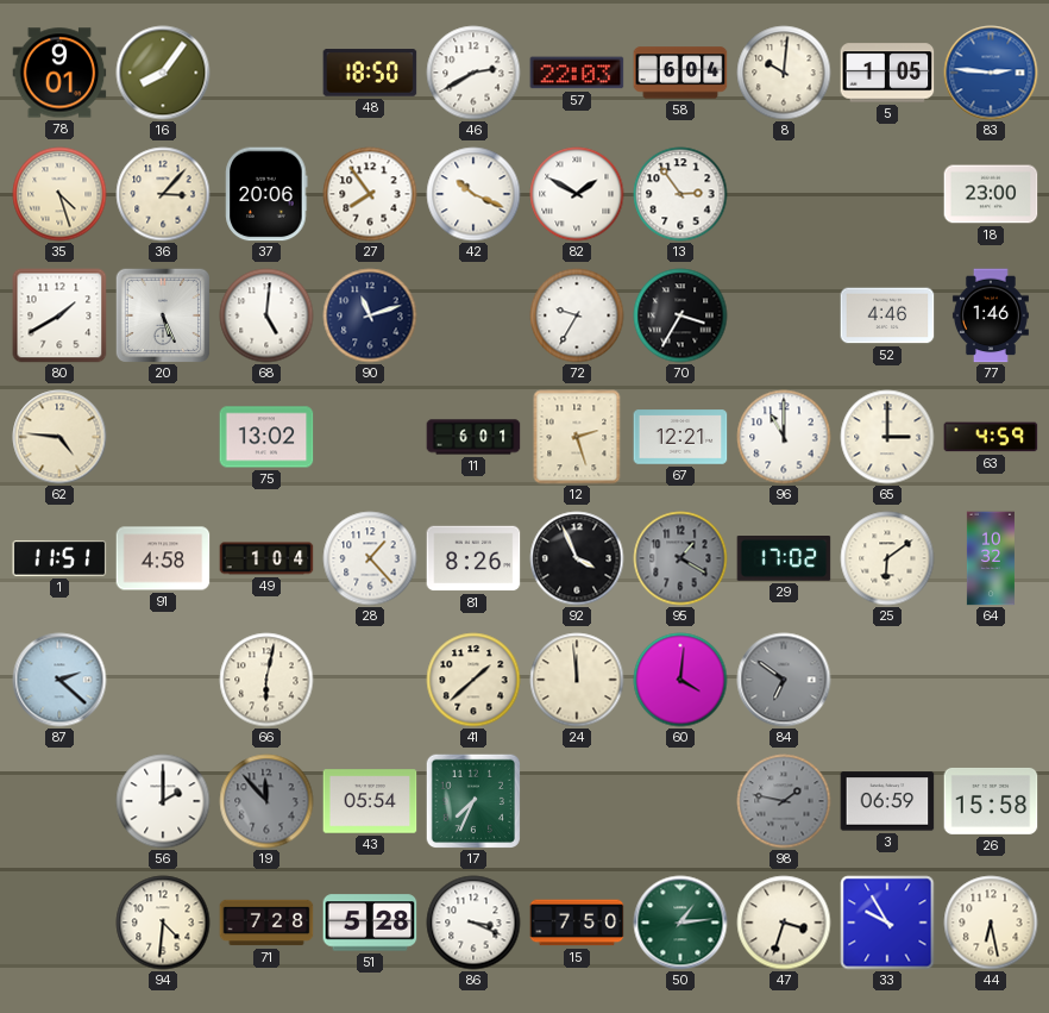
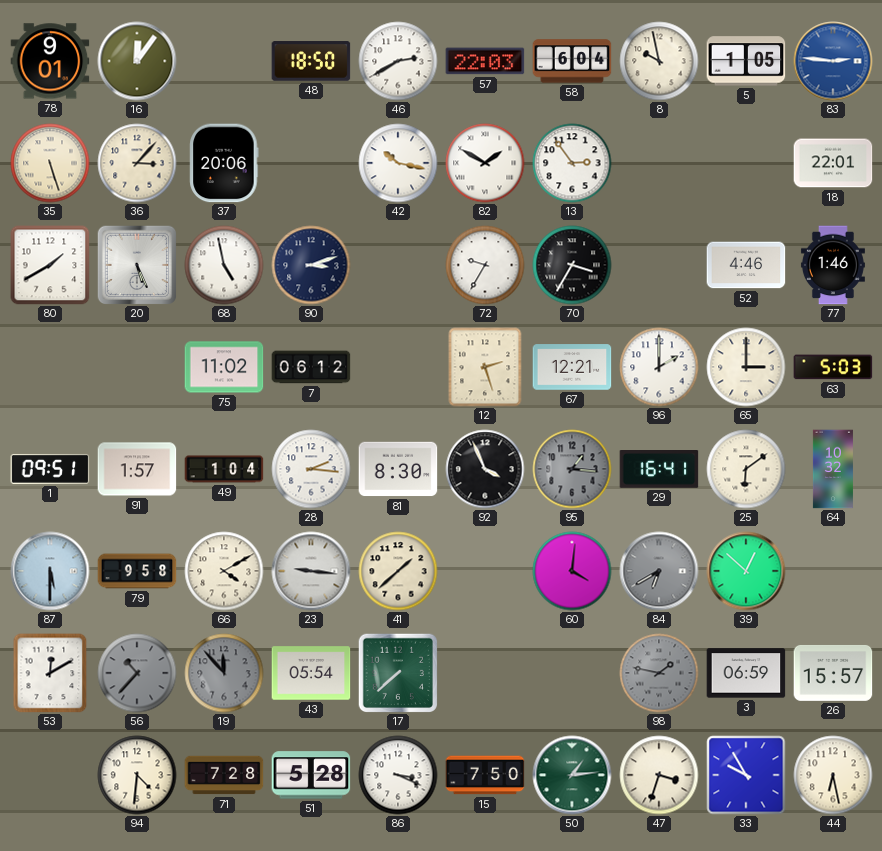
16: 8:06 -> 12:06 (137, 61)
8: 10:01 -> 9:58 (659, 61)
35: 4:27 -> 5:27 (50, 163)
27: 7:54 -> none (370, 194)
42: 10:19 -> 10:17 (398, 163)
18: 23:00 -> 22:01 (833, 163)
68: 5:01 -> 4:58 (224, 265)
90: 11:12 -> 3:12 (311, 265)
62: 4:46 -> none (59, 437)
75: 13:02 -> 11:02 (224, 367)
7: none -> 06:12 (311, 367)
11: 6:01 -> none (473, 437)
96: 11:00 -> 2:00 (659, 367)
63: 4:59 -> 5:03 (833, 367)
1: 11:51 -> 09:51 (50, 469)
91: 4:58 -> 1:57 (137, 469)
28: 1:23 -> 2:16 (311, 469)
81: 8:26 -> 8:30 (398, 469)
95: 1:20 -> 1:16 (572, 469)
29: 17:02 -> 16:41 (659, 470)
87: 2:22 -> 5:30 (50, 571)
79: none -> 9:58 (137, 571)
66: 6:02 -> 4:10 (224, 571)
23: none -> 9:16 (311, 571)
24: 11:59 -> none (577, 680)
84: 6:51 -> 6:40 (659, 571)
39: none -> 12:52 (746, 571)
53: none -> 12:10 (50, 673)
56: 2:00 -> 10:37 (137, 673)
56 dial: white -> grey (137, 673)
17: 7:34 -> 7:38 (397, 672)
26: 15:58 -> 15:57 (833, 673)
